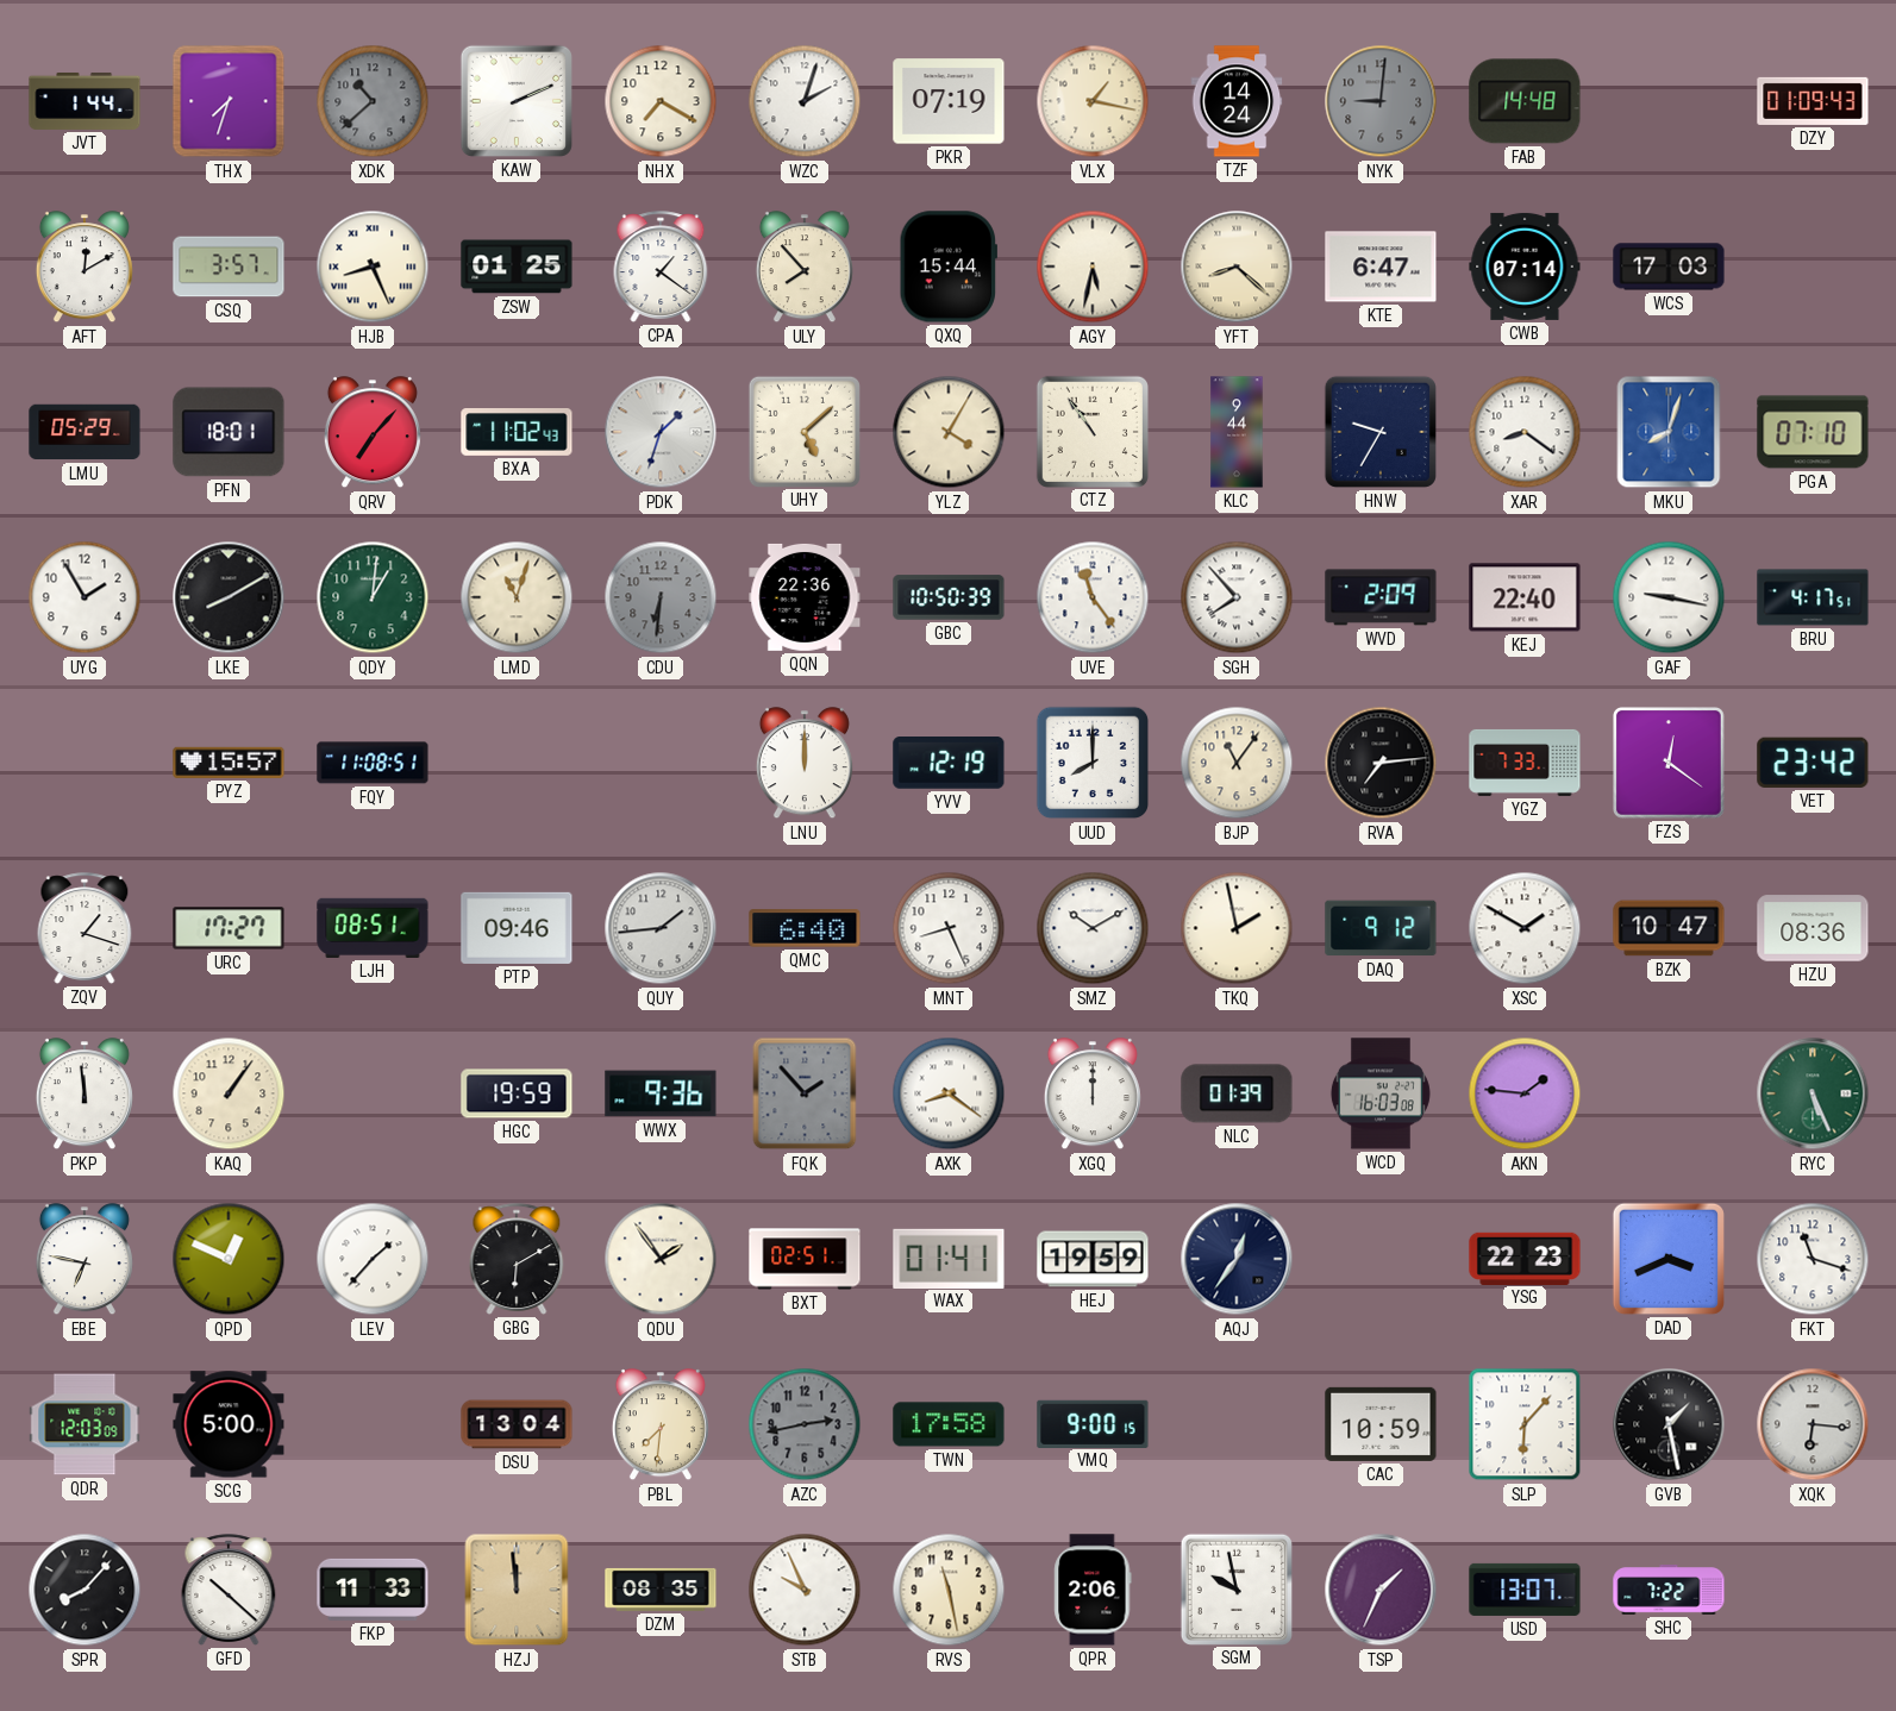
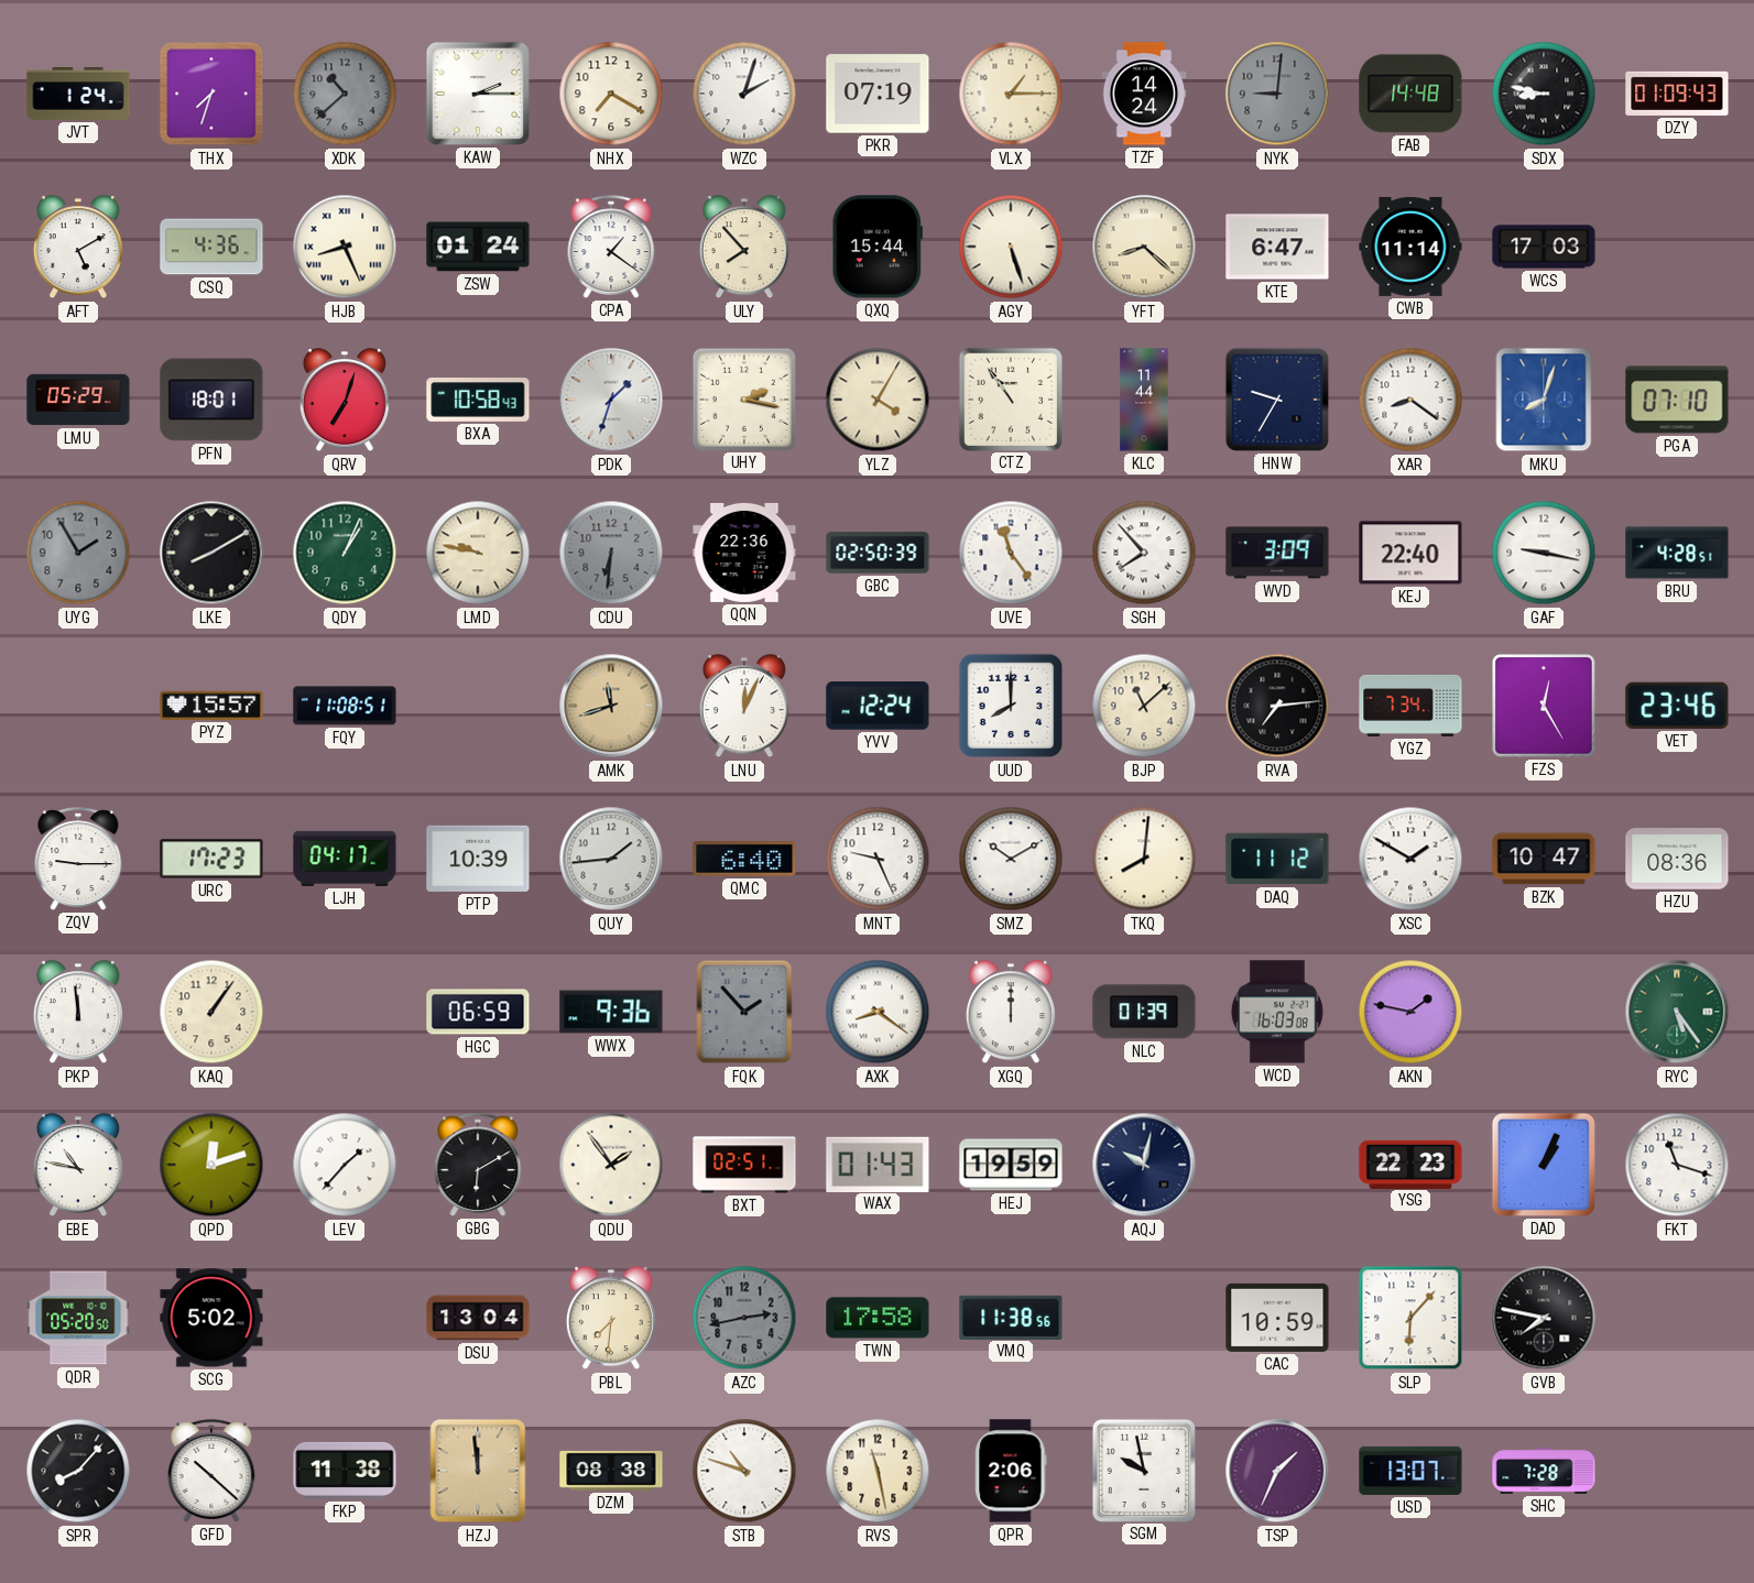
JVT: 1:44 -> 1:24 (78, 94)
KAW: 2:11 -> 2:15 (478, 94)
VLX: 1:17 -> 1:15 (1011, 94)
SDX: none -> 8:47 (1544, 94)
AFT: 12:10 -> 5:10 (78, 248)
CSQ: 3:57 -> 4:36 (211, 247)
ZSW: 01:25 -> 01:24 (478, 247)
AGY: 5:32 -> 5:27 (1011, 247)
CWB: 07:14 -> 11:14 (1410, 247)
QRV: 7:07 -> 7:03 (345, 401)
BXA: 11:02 -> 10:58 (478, 401)
UHY: 5:08 -> 2:17 (743, 399)
KLC: 9:44 -> 11:44 (1144, 400)
UYG dial: white -> grey (78, 553)
QDY: 1:01 -> 1:04 (345, 553)
LMD: 11:03 -> 9:47 (478, 553)
GBC: 10:50 -> 02:50 (878, 553)
WVD: 2:09 -> 3:09 (1277, 553)
BRU: 4:17 -> 4:28 (1677, 553)
AMK: none -> 11:42 (611, 706)
LNU: 12:00 -> 12:04 (744, 707)
YVV: 12:19 -> 12:24 (878, 706)
BJP: 11:06 -> 11:08 (1144, 706)
YGZ: 7:33 -> 7:34 (1410, 706)
FZS: 12:21 -> 12:25 (1544, 706)
VET: 23:42 -> 23:46 (1677, 706)
ZQV: 1:18 -> 9:15 (78, 859)
URC: 17:27 -> 17:23 (211, 859)
LJH: 08:51 -> 04:17 (345, 859)
PTP: 09:46 -> 10:39 (478, 859)
MNT: 8:26 -> 9:26 (878, 859)
TKQ: 1:58 -> 8:01 (1144, 859)
DAQ: 9:12 -> 11:12 (1277, 859)
HGC: 19:59 -> 06:59 (478, 1012)
AKN: 1:46 -> 1:47 (1410, 1012)
RYC: 5:26 -> 5:24 (1677, 1012)
EBE: 6:47 -> 10:47 (78, 1166)
QPD: 12:49 -> 12:12 (211, 1165)
WAX: 01:41 -> 01:43 (878, 1164)
AQJ: 12:36 -> 10:02 (1144, 1165)
DAD: 3:41 -> 1:04 (1544, 1165)
QDR: 12:03 -> 05:20 (78, 1318)
SCG: 5:00 -> 5:02 (211, 1318)
VMQ: 9:00 -> 11:38 (1011, 1317)
GVB: 1:28 -> 7:47 (1544, 1318)
XQK: 6:16 -> none (1813, 1424)
FKP: 11:33 -> 11:38 (345, 1471)
DZM: 08:35 -> 08:38 (611, 1471)
STB: 9:56 -> 10:48 (744, 1471)
SHC: 7:22 -> 7:28 (1544, 1471)
